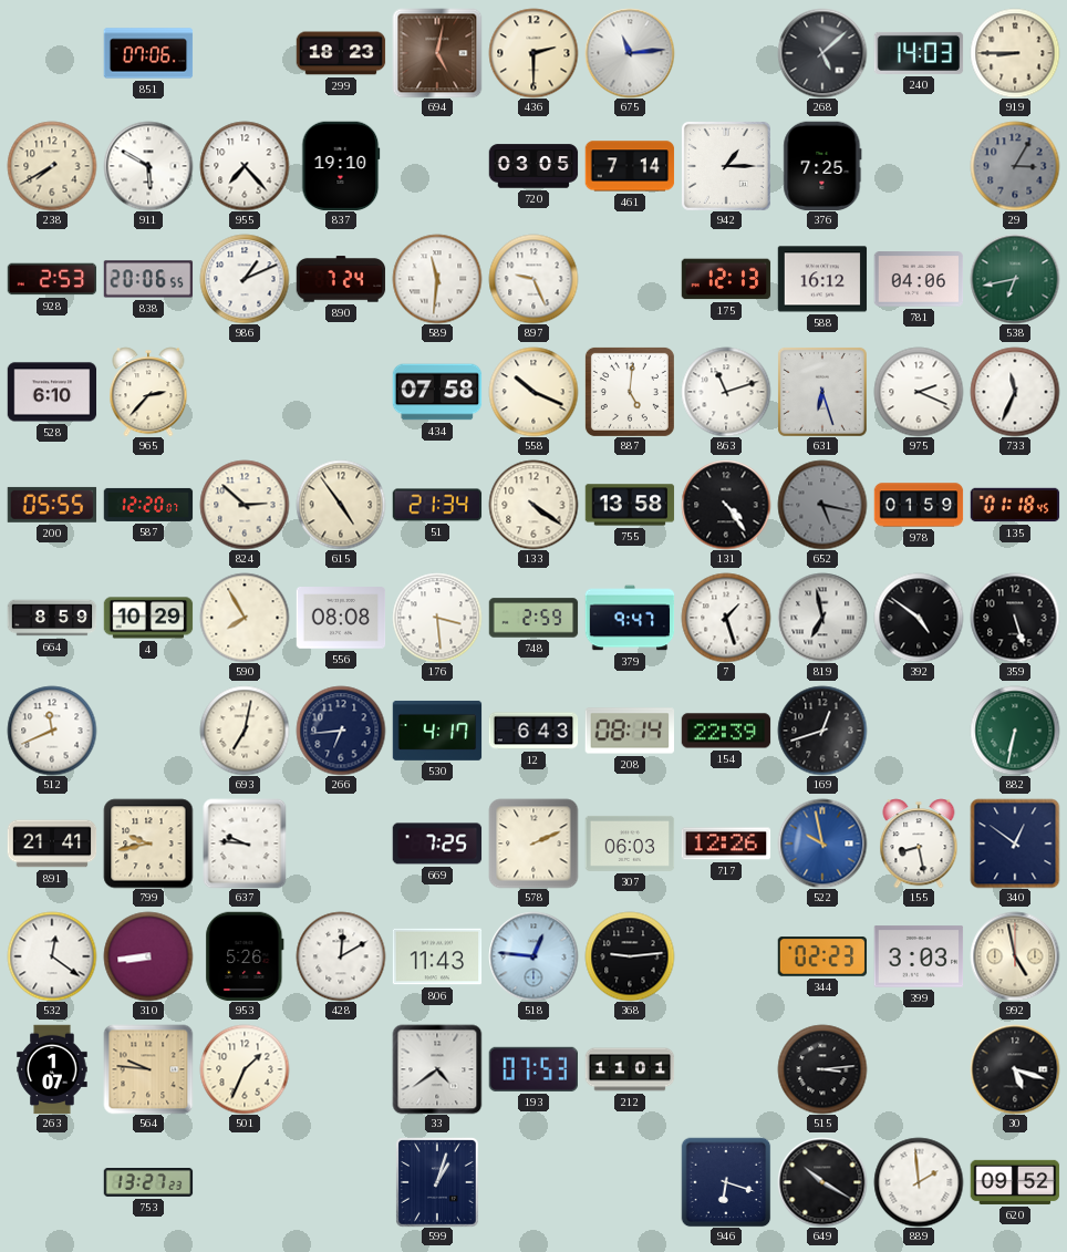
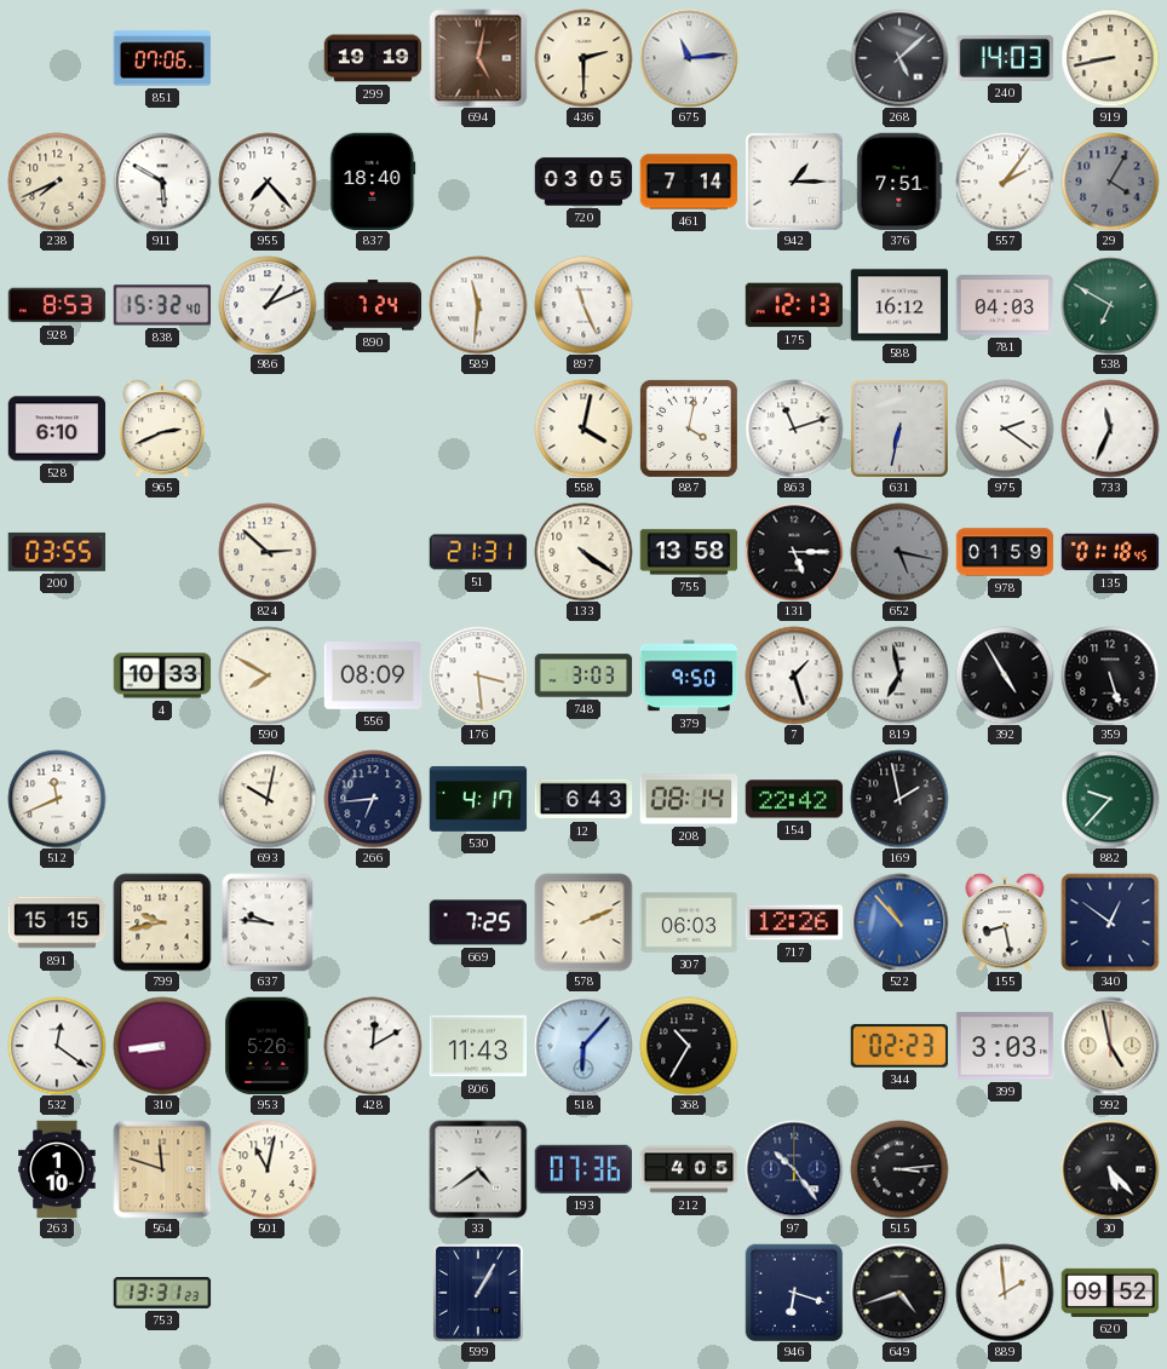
299: 18:23 -> 19:19 (373, 58)
919: 8:45 -> 8:43 (1110, 58)
238: 7:40 -> 7:41 (57, 182)
837: 19:10 -> 18:40 (373, 182)
376: 7:25 -> 7:51 (899, 182)
557: none -> 2:06 (1005, 182)
29: 3:05 -> 4:05 (1110, 182)
928: 2:53 -> 8:53 (57, 305)
838: 20:06 -> 15:32 (162, 305)
897: 9:26 -> 11:26 (583, 305)
781: 04:06 -> 04:03 (1005, 305)
538: 6:43 -> 6:50 (1110, 305)
965: 2:37 -> 2:41 (162, 428)
434: 07:58 -> none (437, 392)
558: 10:19 -> 4:02 (583, 428)
887: 5:01 -> 4:02 (689, 428)
631: 6:27 -> 6:32 (899, 428)
975: 2:19 -> 2:21 (1005, 428)
200: 05:55 -> 03:55 (57, 552)
587: 12:20 -> none (148, 505)
615: 4:54 -> none (341, 505)
51: 21:34 -> 21:31 (478, 552)
131: 4:24 -> 5:15 (794, 552)
664: 8:59 -> none (52, 618)
4: 10:29 -> 10:33 (162, 675)
590: 7:55 -> 7:50 (268, 675)
556: 08:08 -> 08:09 (373, 675)
748: 2:59 -> 3:03 (583, 675)
379: 9:47 -> 9:50 (689, 675)
392: 4:51 -> 4:55 (1005, 675)
693: 7:02 -> 10:02 (268, 799)
154: 22:39 -> 22:42 (794, 799)
169: 12:42 -> 1:58 (899, 799)
882: 6:32 -> 9:37 (1110, 799)
891: 21:41 -> 15:15 (57, 922)
522: 9:58 -> 10:53 (899, 922)
518: 12:46 -> 6:07 (583, 1046)
368: 9:14 -> 10:35 (689, 1046)
263: 1:07 -> 1:10 (57, 1169)
564: 9:46 -> 11:48 (162, 1169)
501: 1:34 -> 11:02 (268, 1169)
193: 07:53 -> 07:36 (583, 1169)
212: 11:01 -> 4:05 (689, 1169)
97: none -> 10:24 (794, 1169)
30: 5:18 -> 5:23 (1110, 1169)
753: 13:27 -> 13:31 (162, 1294)
599: 1:03 -> 1:05 (479, 1293)
649: 10:20 -> 4:42 (899, 1293)
